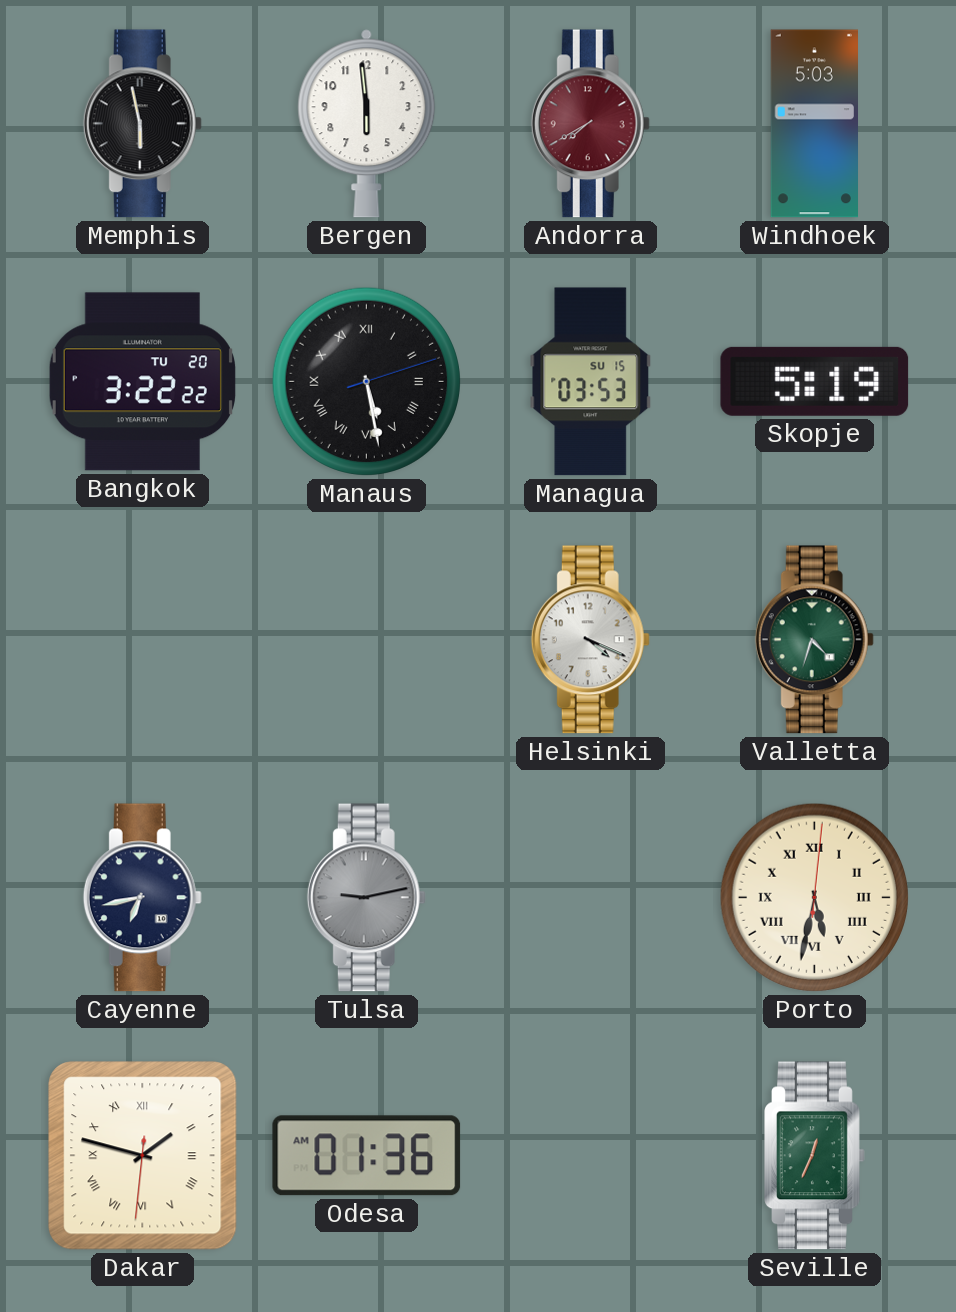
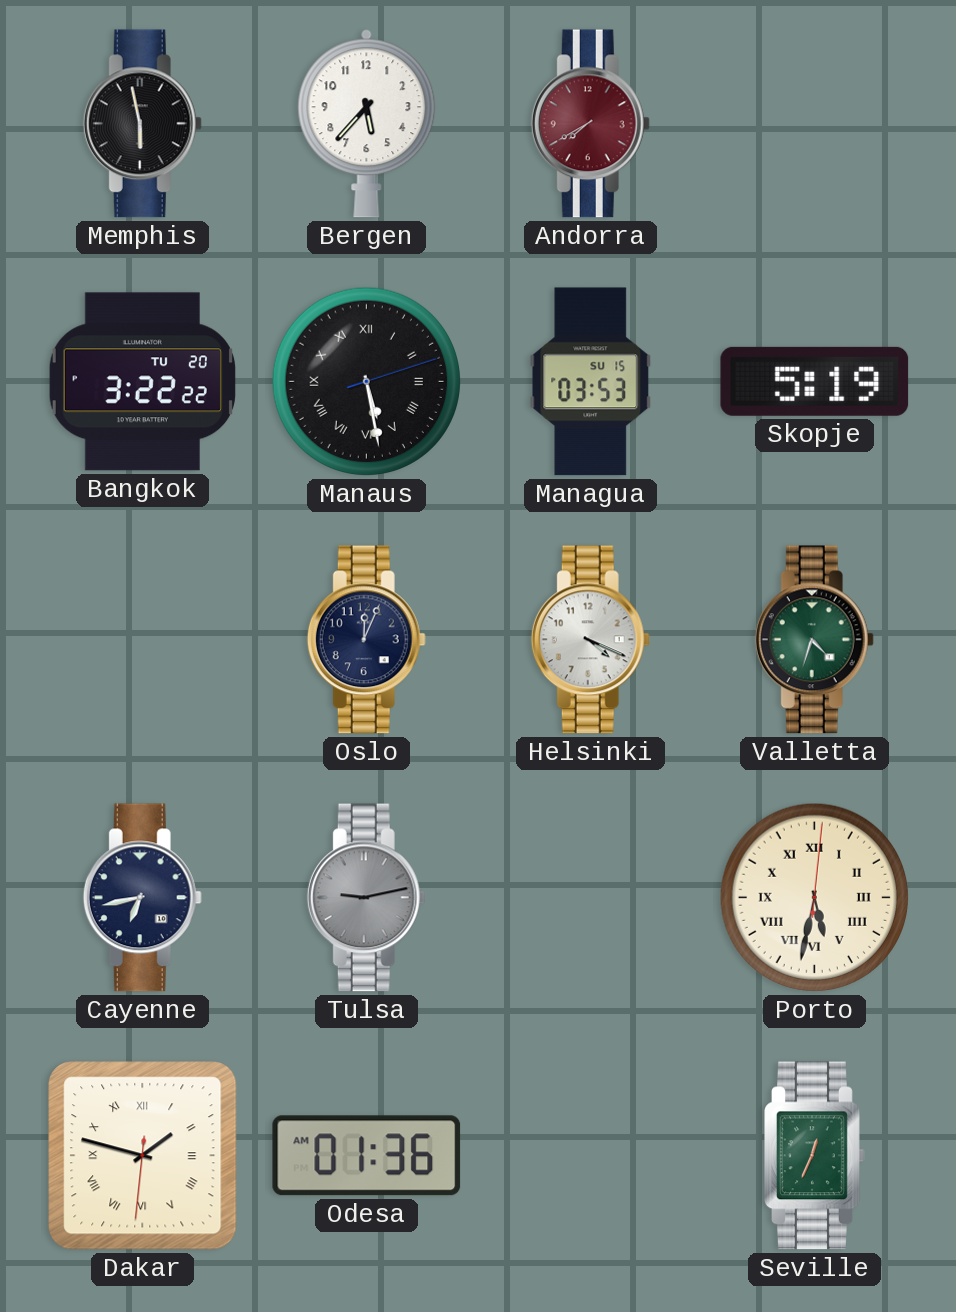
Bergen: 5:59 -> 5:37 (367, 124)
Windhoek: 5:03 -> none (814, 124)
Oslo: none -> 12:04 (366, 640)
